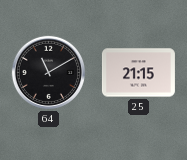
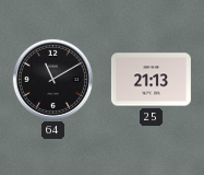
25: 21:15 -> 21:13 (151, 80)
